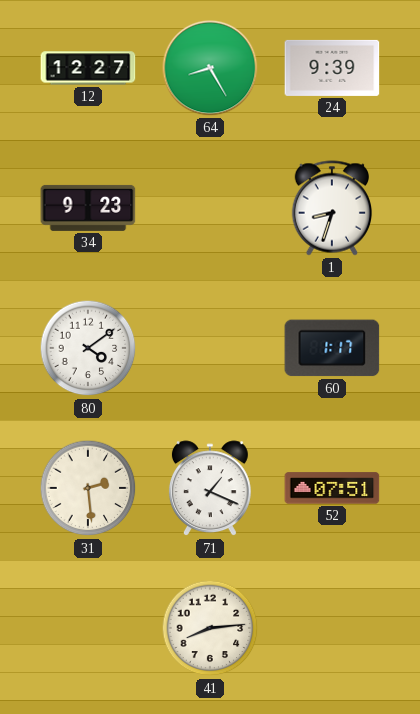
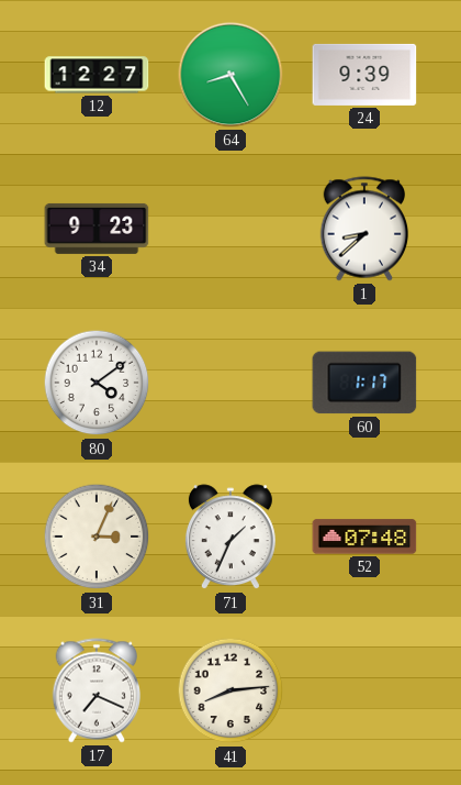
1: 8:33 -> 8:38 (364, 229)
31: 2:29 -> 3:04 (97, 537)
71: 1:19 -> 1:34 (231, 538)
52: 07:51 -> 07:48 (364, 537)
17: none -> 7:19 (97, 690)
